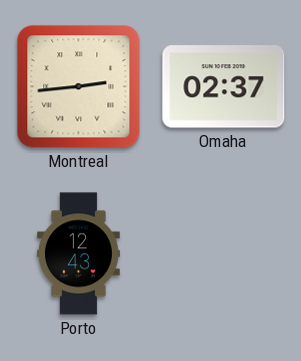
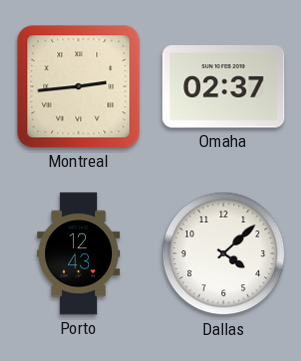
Dallas: none -> 4:08 (224, 254)
